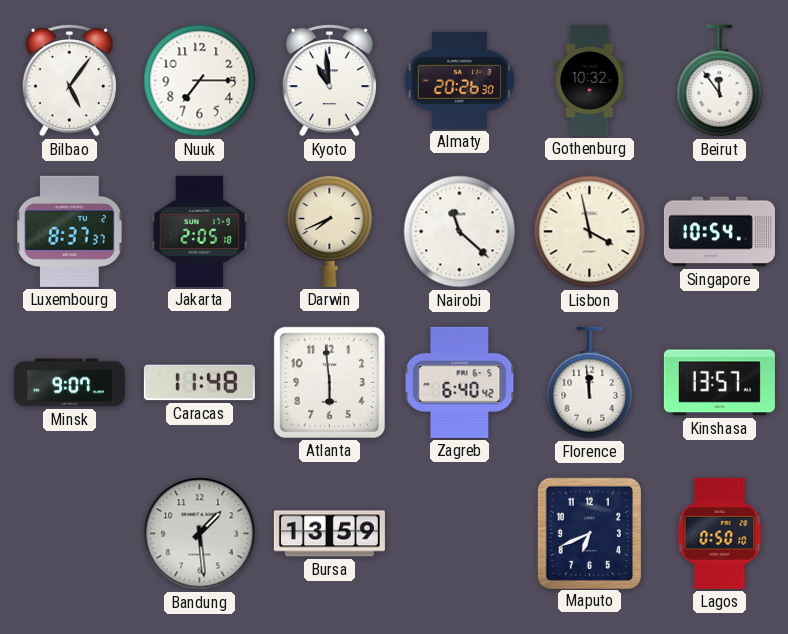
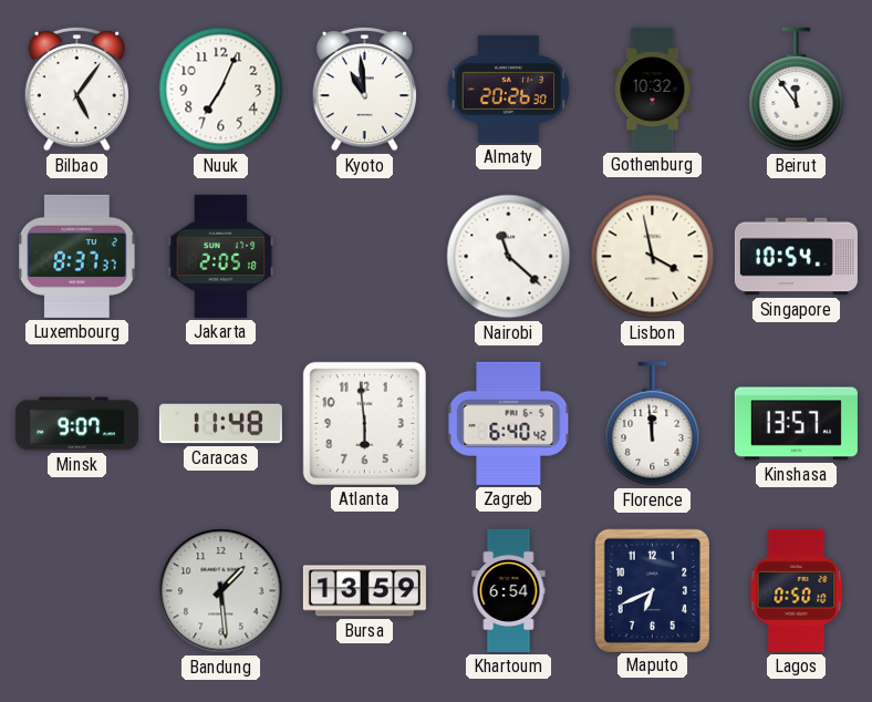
Nuuk: 7:15 -> 7:04 (221, 90)
Darwin: 7:41 -> none (330, 231)
Khartoum: none -> 6:54 (509, 590)
